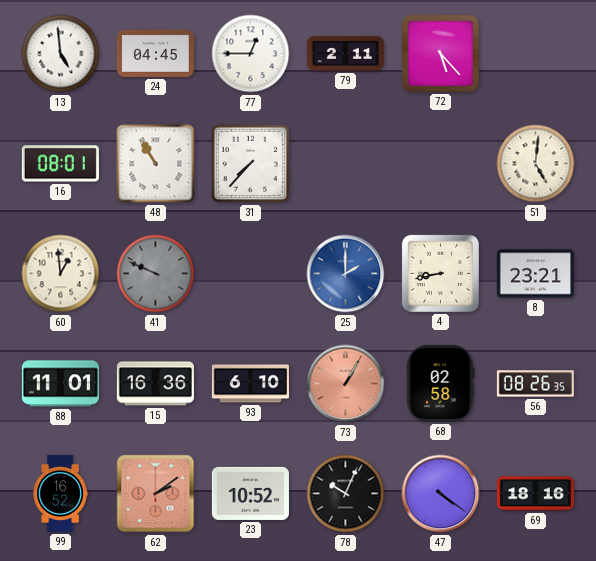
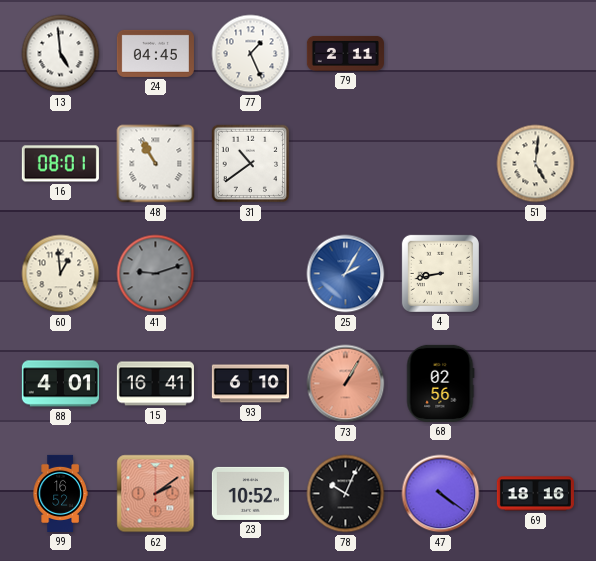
77: 12:45 -> 1:26 (251, 54)
72: 5:23 -> none (440, 53)
31: 7:37 -> 10:39 (250, 164)
41: 9:49 -> 9:12 (156, 274)
25: 2:00 -> 2:05 (346, 274)
8: 23:21 -> none (535, 274)
88: 11:01 -> 4:01 (60, 384)
15: 16:36 -> 16:41 (155, 384)
68: 02:58 -> 02:56 (440, 383)
56: 08:26 -> none (535, 384)
